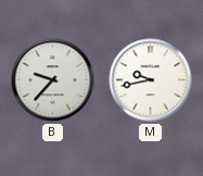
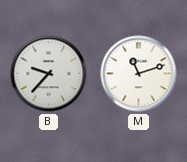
M: 9:43 -> 11:12 (139, 74)
